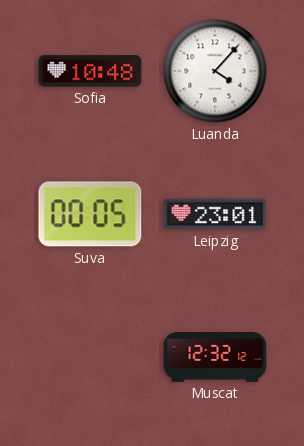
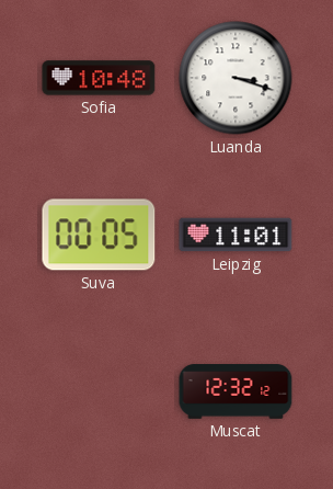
Luanda: 4:07 -> 3:18 (236, 78)
Leipzig: 23:01 -> 11:01 (236, 235)
